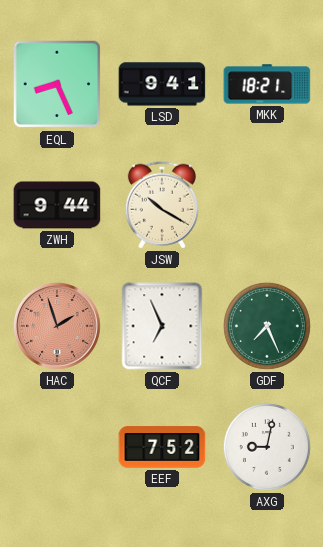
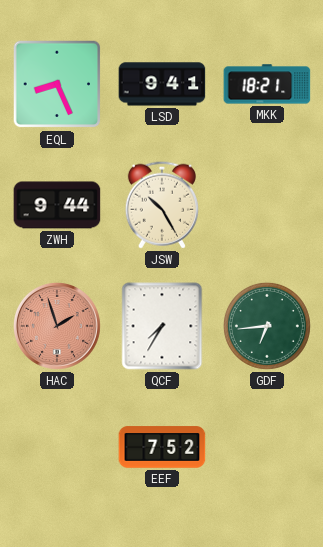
JSW: 10:20 -> 10:25 (162, 205)
QCF: 6:56 -> 7:35 (162, 326)
GDF: 7:26 -> 6:44 (267, 326)
AXG: 9:02 -> none (267, 447)
